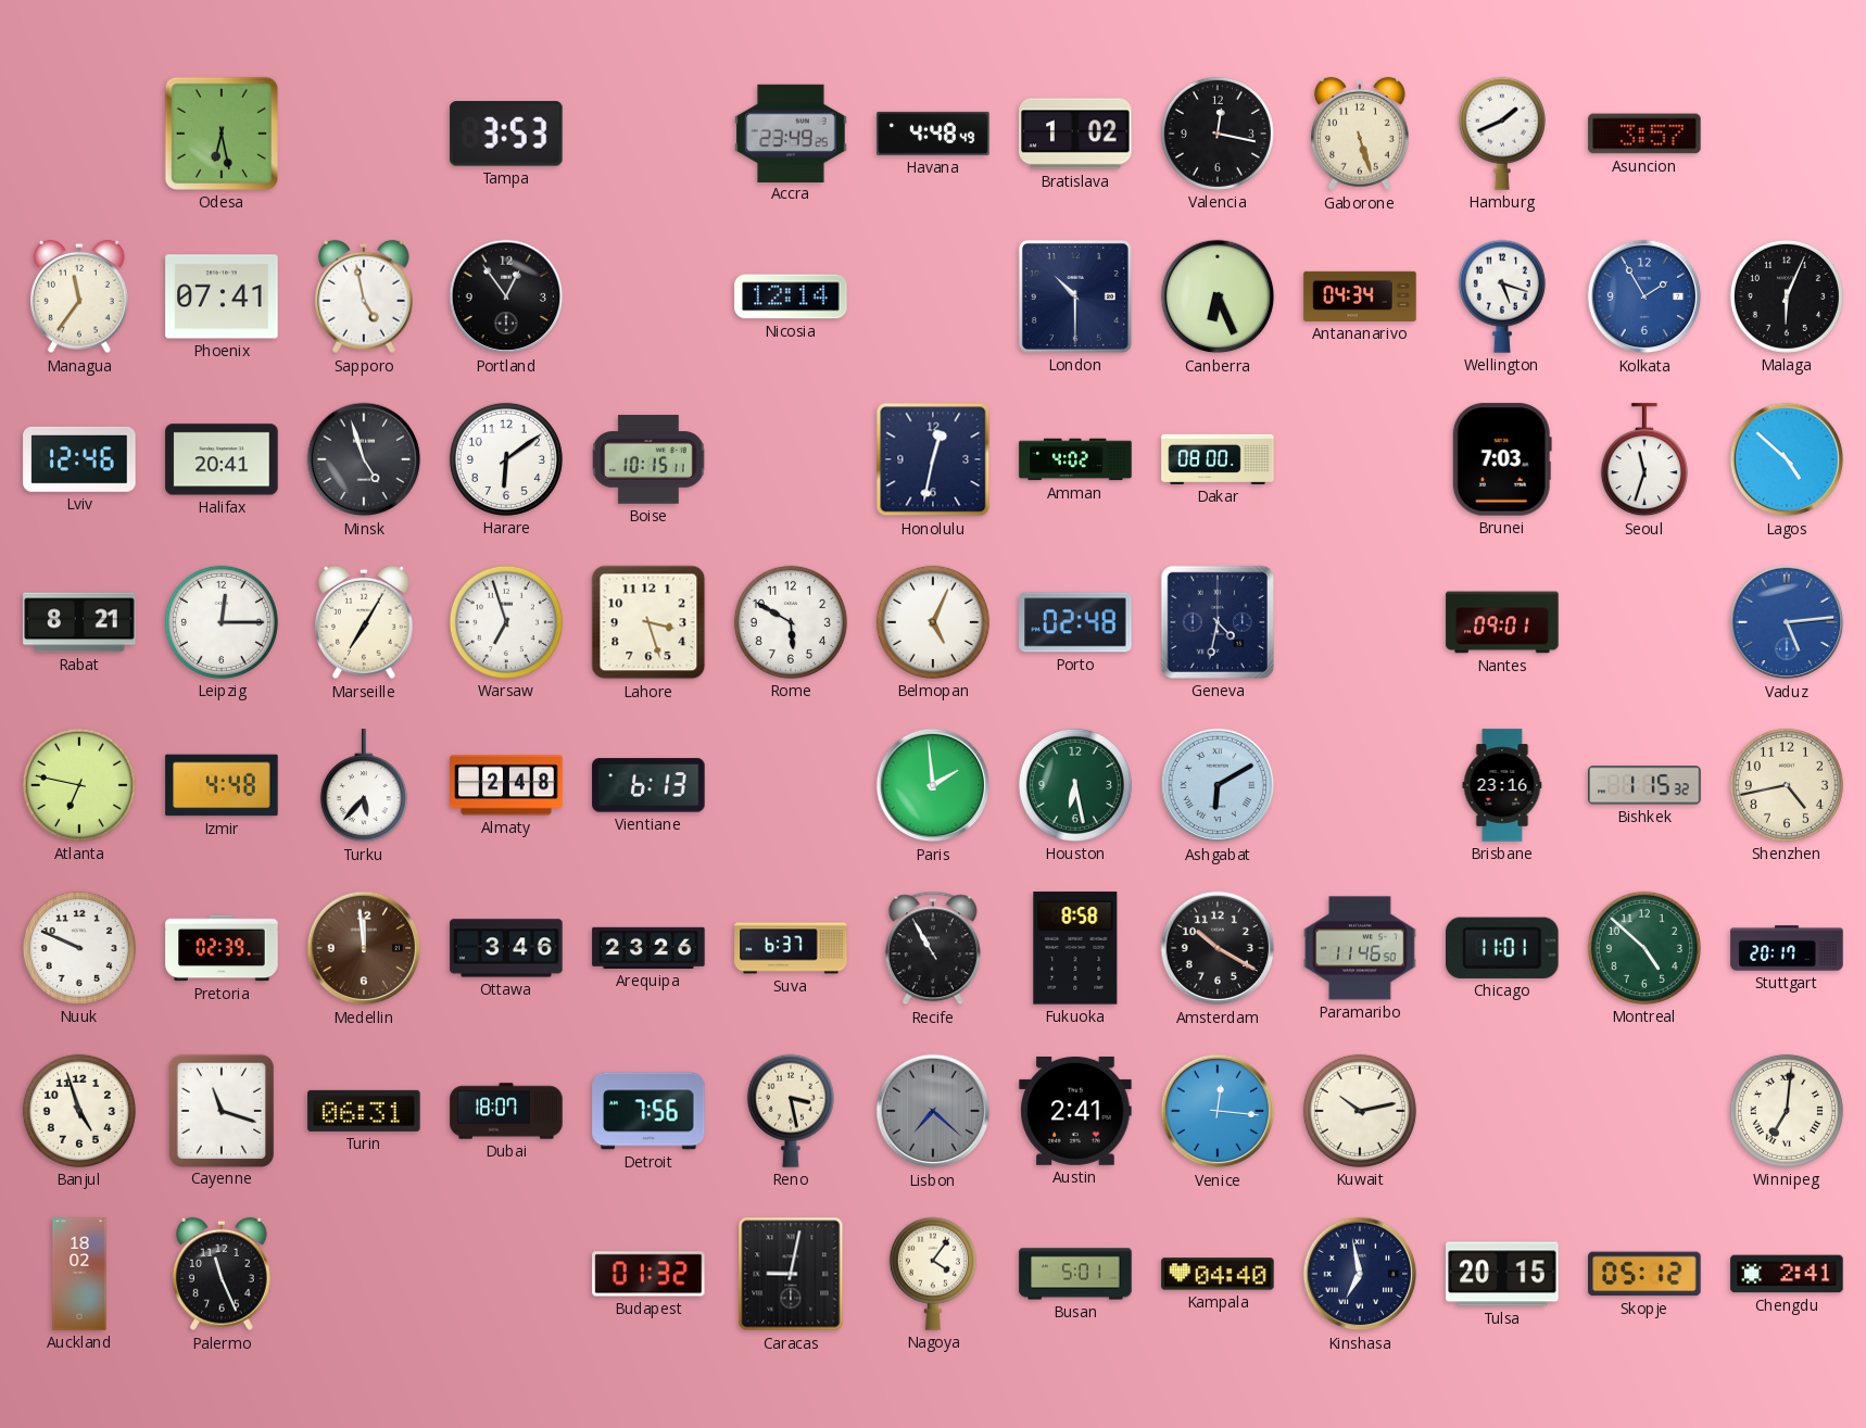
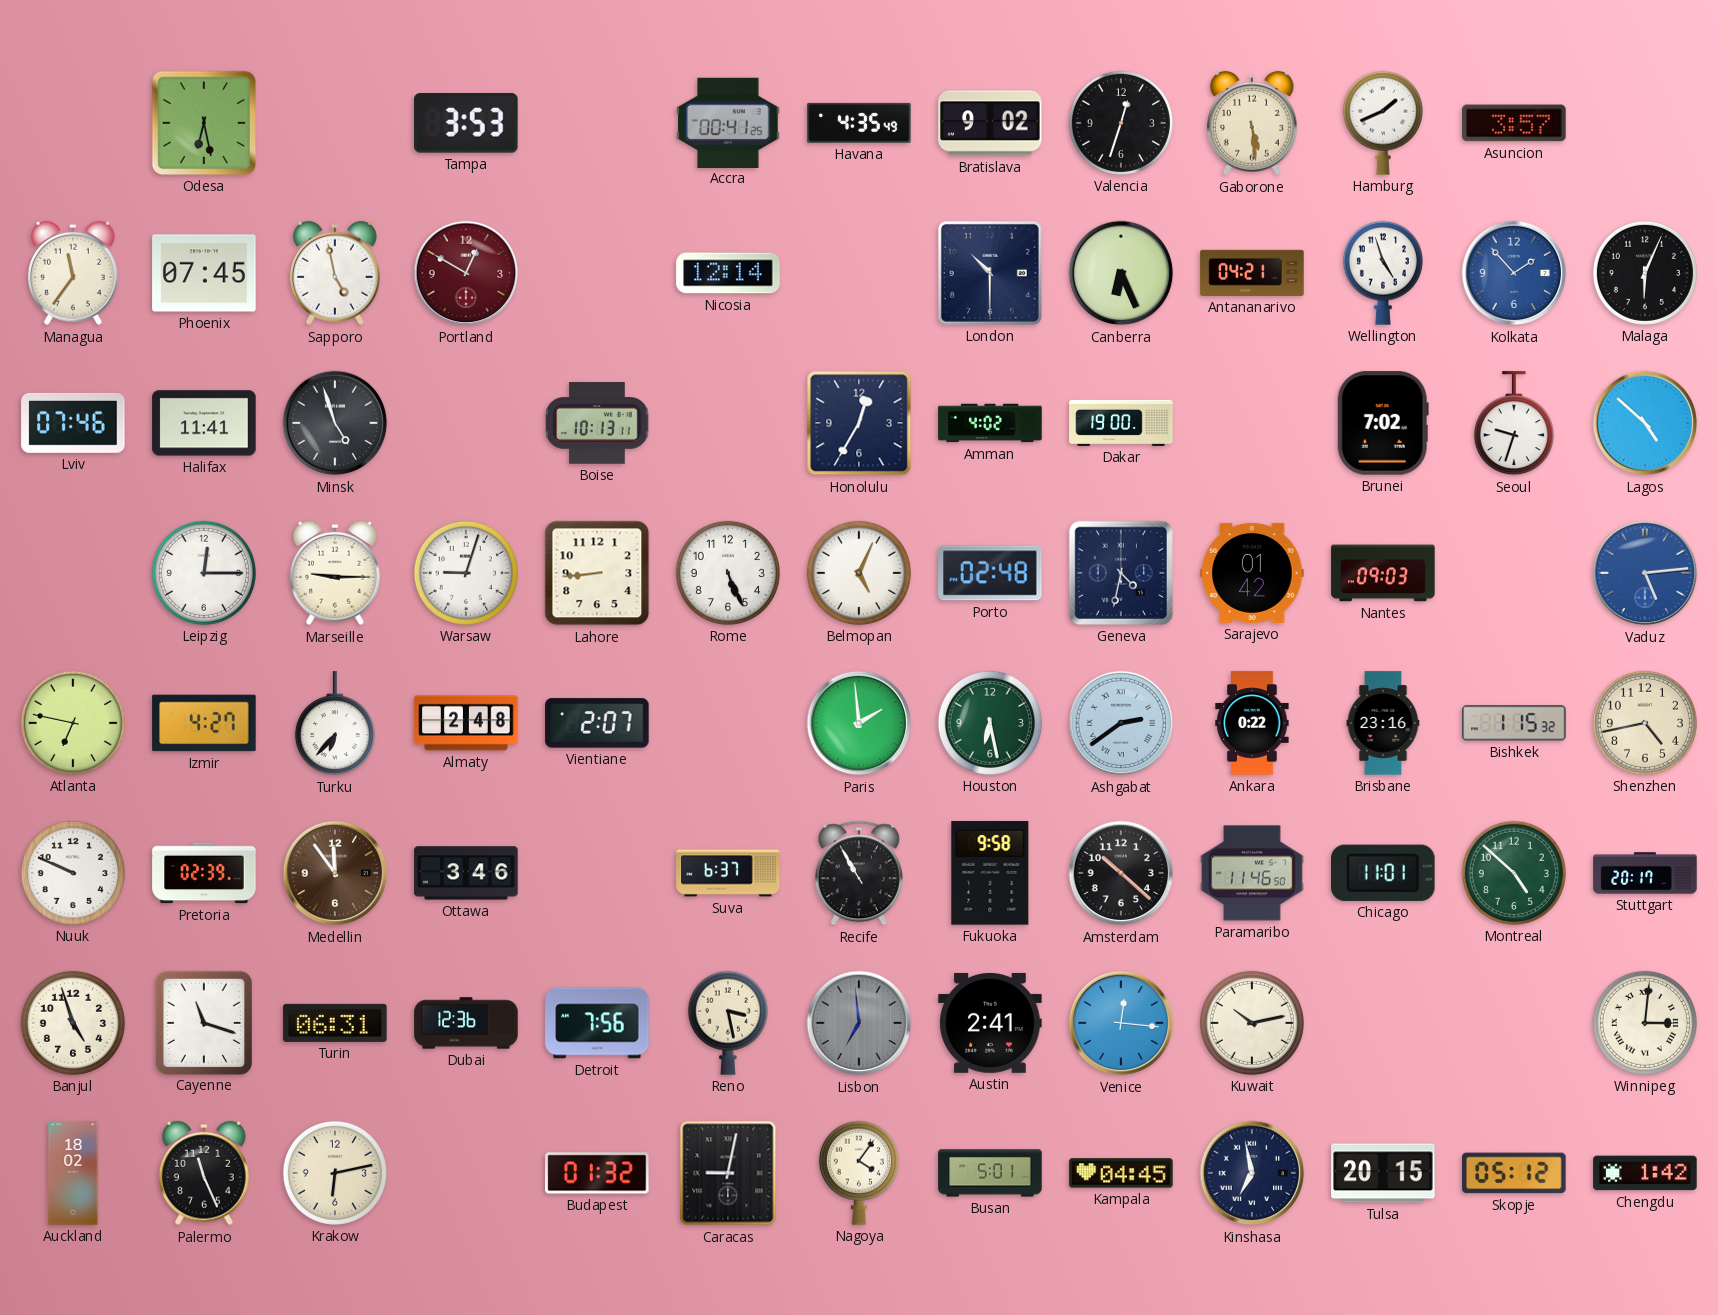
Accra: 23:49 -> 00:41 (728, 122)
Havana: 4:48 -> 4:35 (859, 123)
Bratislava: 1:02 -> 9:02 (990, 123)
Valencia: 12:17 -> 12:33 (1121, 123)
Gaborone: 5:27 -> 5:29 (1253, 123)
Phoenix: 07:41 -> 07:45 (204, 273)
Portland: 12:54 -> 12:50 (466, 273)
Portland dial: black -> burgundy (466, 273)
Antananarivo: 04:34 -> 04:21 (1252, 273)
Wellington: 5:18 -> 4:57 (1383, 273)
Kolkata: 1:55 -> 1:53 (1514, 273)
Lviv: 12:46 -> 07:46 (73, 423)
Halifax: 20:41 -> 11:41 (204, 423)
Harare: 6:09 -> none (506, 459)
Boise: 10:15 -> 10:13 (597, 423)
Honolulu: 12:32 -> 12:35 (859, 423)
Dakar: 08:00 -> 19:00 (1121, 423)
Brunei: 7:03 -> 7:02 (1383, 423)
Seoul: 11:33 -> 9:33 (1514, 424)
Rabat: 8:21 -> none (79, 622)
Marseille: 7:05 -> 9:15 (336, 573)
Warsaw: 6:57 -> 9:03 (466, 573)
Lahore: 3:27 -> 8:44 (597, 573)
Rome: 5:50 -> 5:26 (728, 573)
Sarajevo: none -> 01:42 (1252, 573)
Nantes: 09:01 -> 09:03 (1383, 573)
Izmir: 4:48 -> 4:27 (204, 723)
Turku: 5:37 -> 6:37 (335, 724)
Vientiane: 6:13 -> 2:07 (597, 723)
Ashgabat: 6:10 -> 2:39 (1121, 723)
Ankara: none -> 0:22 (1252, 723)
Medellin: 11:59 -> 11:54 (335, 873)
Arequipa: 23:26 -> none (648, 948)
Fukuoka: 8:58 -> 9:58 (990, 873)
Amsterdam: 10:20 -> 10:22 (1121, 873)
Dubai: 18:07 -> 12:36 (466, 1023)
Lisbon: 7:22 -> 6:59 (859, 1023)
Winnipeg: 7:01 -> 3:01 (1645, 1023)
Krakow: none -> 6:13 (335, 1173)
Kampala: 04:40 -> 04:45 (1121, 1173)
Chengdu: 2:41 -> 1:42 (1645, 1173)
